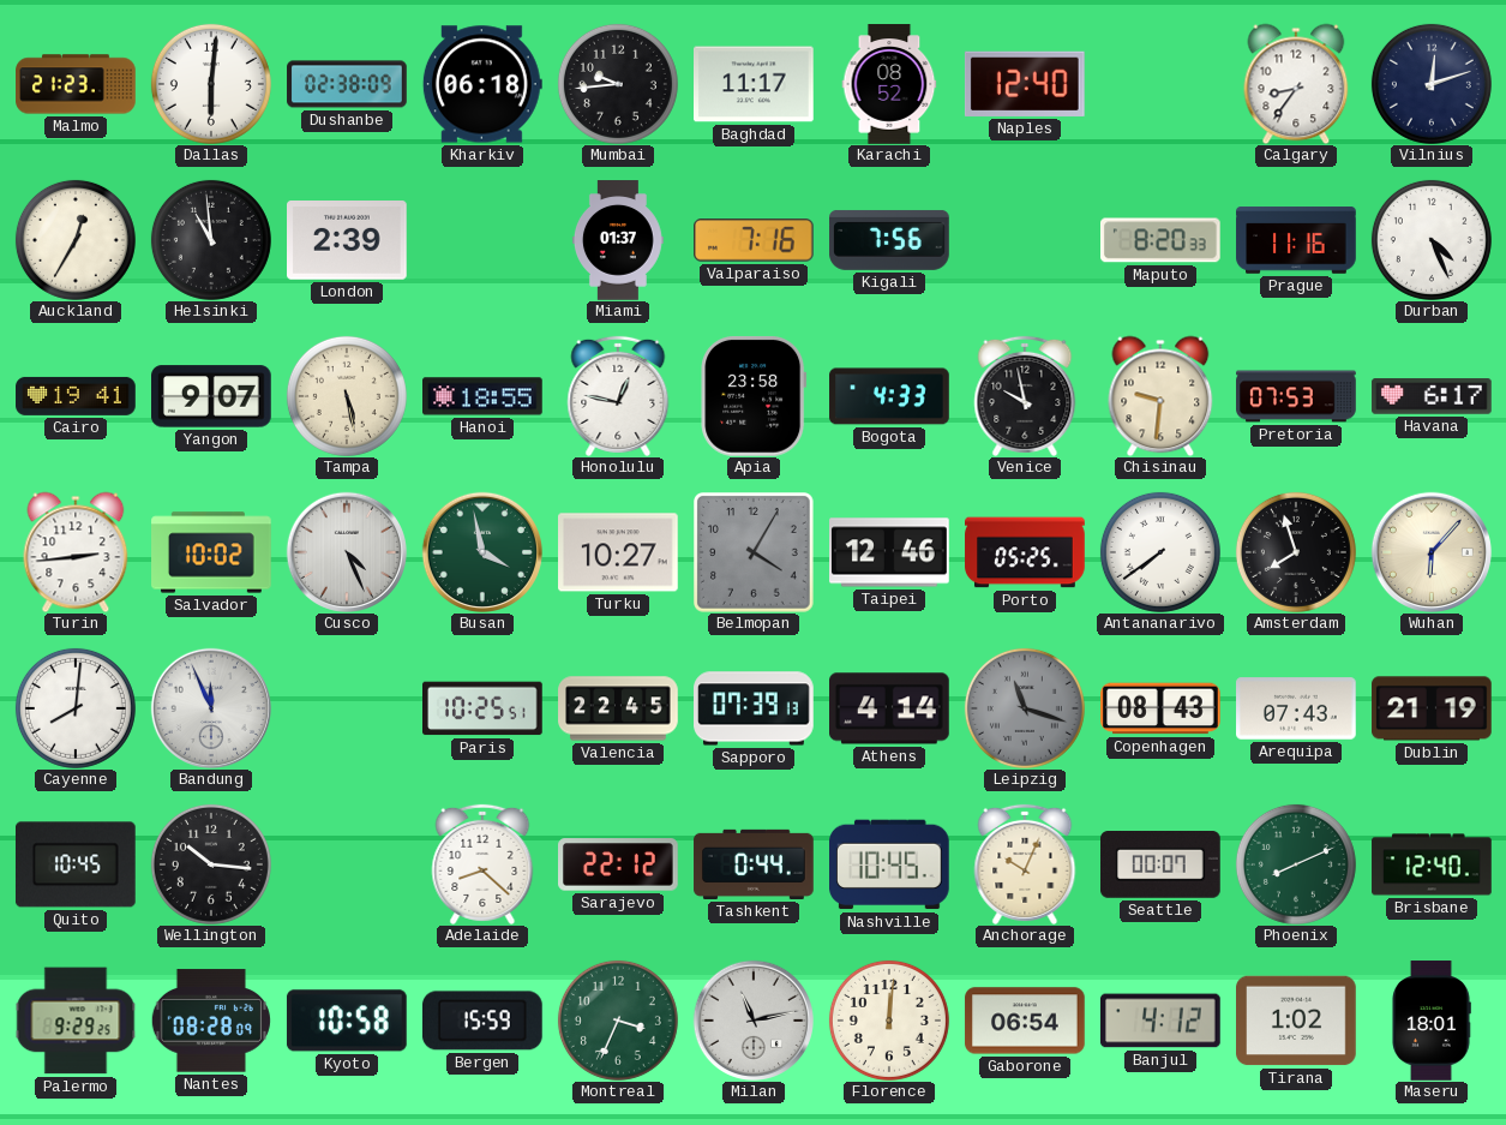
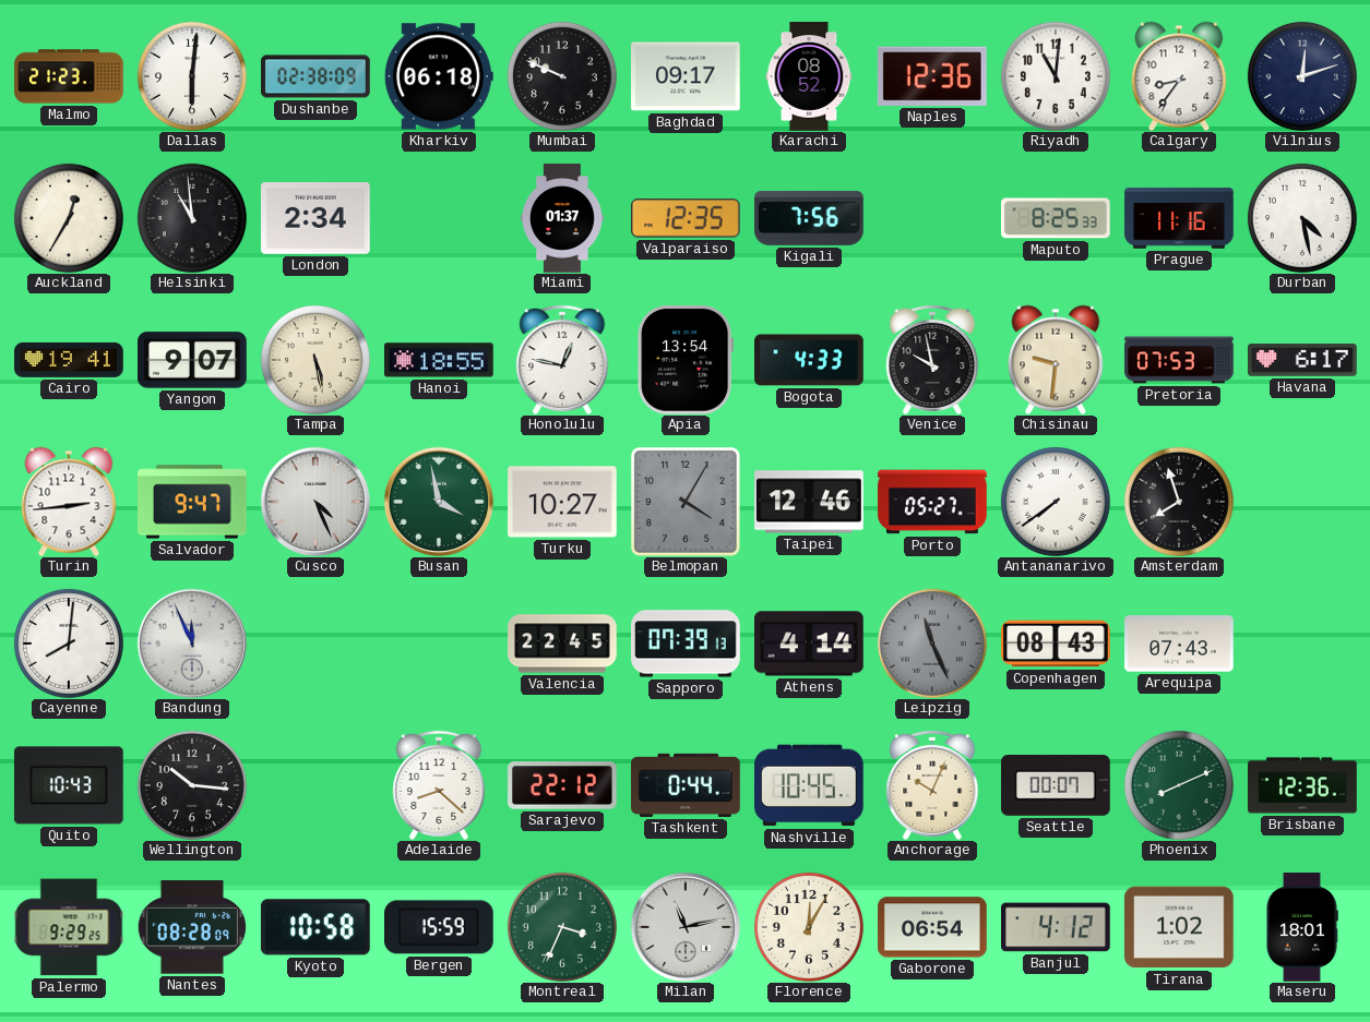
Mumbai: 9:44 -> 9:49 (562, 76)
Baghdad: 11:17 -> 09:17 (686, 76)
Naples: 12:40 -> 12:36 (932, 76)
Riyadh: none -> 11:01 (1056, 76)
London: 2:39 -> 2:34 (317, 219)
Valparaiso: 7:16 -> 12:35 (687, 218)
Maputo: 8:20 -> 8:25 (1057, 218)
Durban: 4:26 -> 4:28 (1302, 218)
Apia: 23:58 -> 13:54 (686, 360)
Salvador: 10:02 -> 9:47 (192, 502)
Porto: 05:25 -> 05:27 (932, 502)
Wuhan: 6:07 -> none (1432, 551)
Paris: 10:25 -> none (484, 708)
Leipzig: 11:18 -> 11:26 (932, 644)
Dublin: 21:19 -> none (1432, 708)
Quito: 10:45 -> 10:43 (69, 785)
Brisbane: 12:40 -> 12:36 (1302, 785)
Florence: 12:01 -> 12:05 (809, 927)
